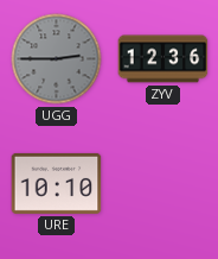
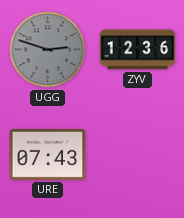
UGG: 2:45 -> 2:48 (48, 50)
URE: 10:10 -> 07:43 (48, 154)
